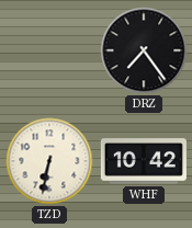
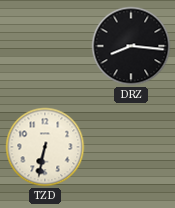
DRZ: 7:24 -> 8:16 (131, 46)
WHF: 10:42 -> none (144, 161)
